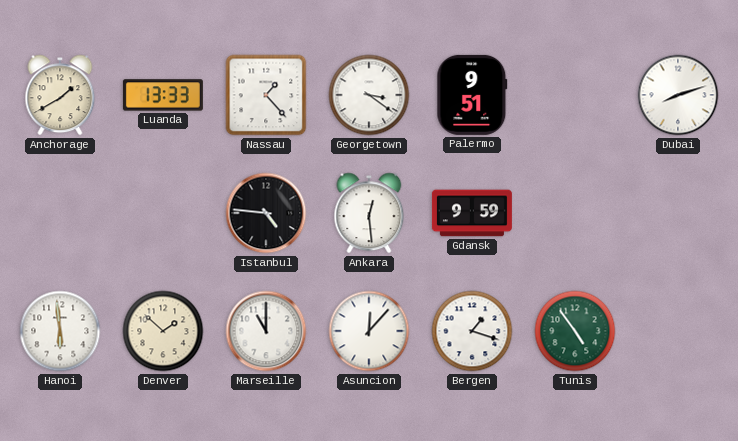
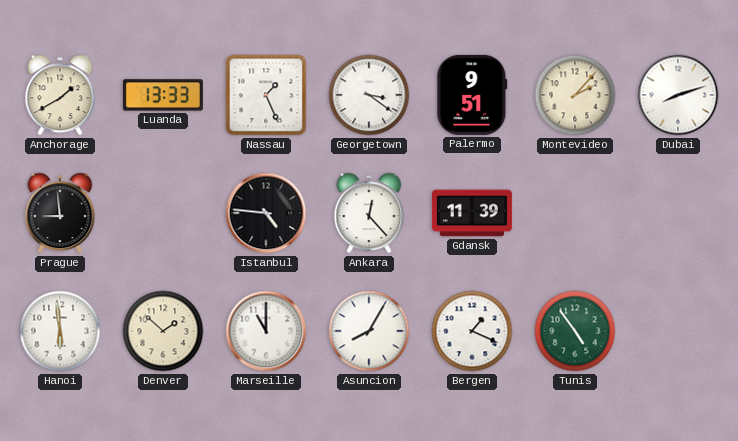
Nassau: 1:23 -> 1:26 (266, 95)
Montevideo: none -> 2:07 (575, 95)
Prague: none -> 8:59 (60, 213)
Ankara: 12:29 -> 12:23 (369, 213)
Gdansk: 9:59 -> 11:39 (472, 213)
Asuncion: 12:07 -> 8:05 (369, 331)
Bergen: 1:18 -> 1:19 (472, 331)
